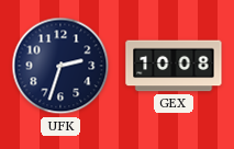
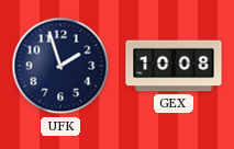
UFK: 2:33 -> 1:57 (60, 66)
